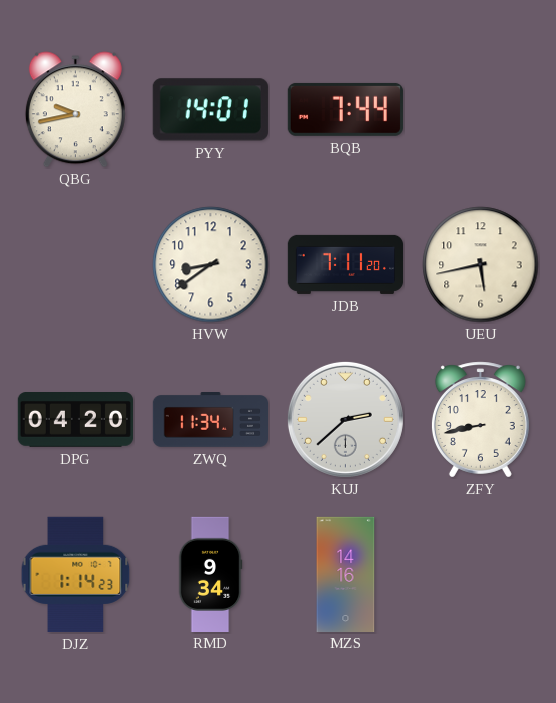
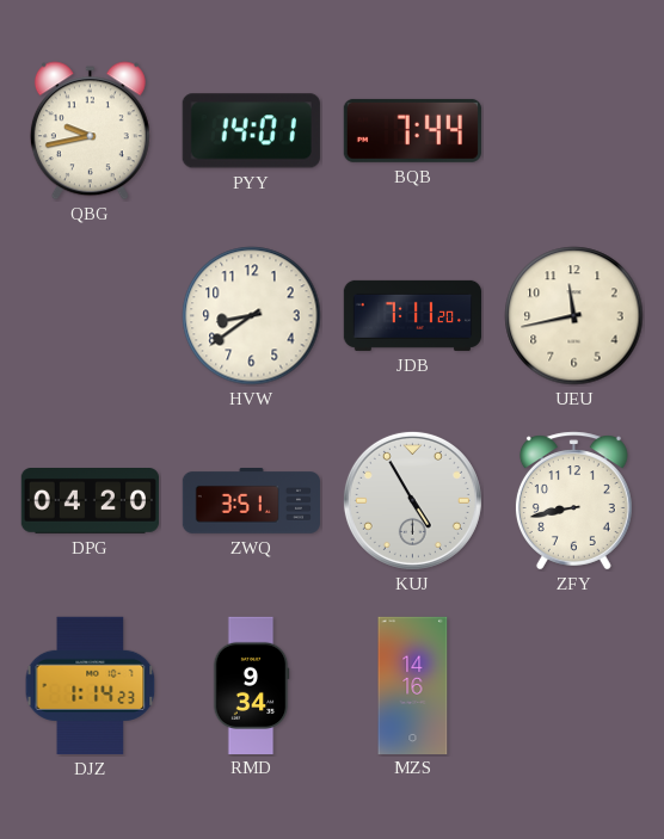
UEU: 5:43 -> 11:43 (574, 316)
ZWQ: 11:34 -> 3:51 (251, 501)
KUJ: 2:38 -> 4:55 (412, 500)
